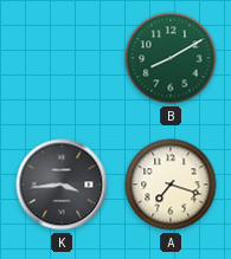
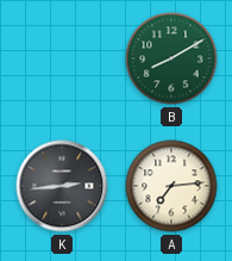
K: 3:44 -> 2:44 (62, 186)
A: 7:18 -> 7:14 (171, 186)
